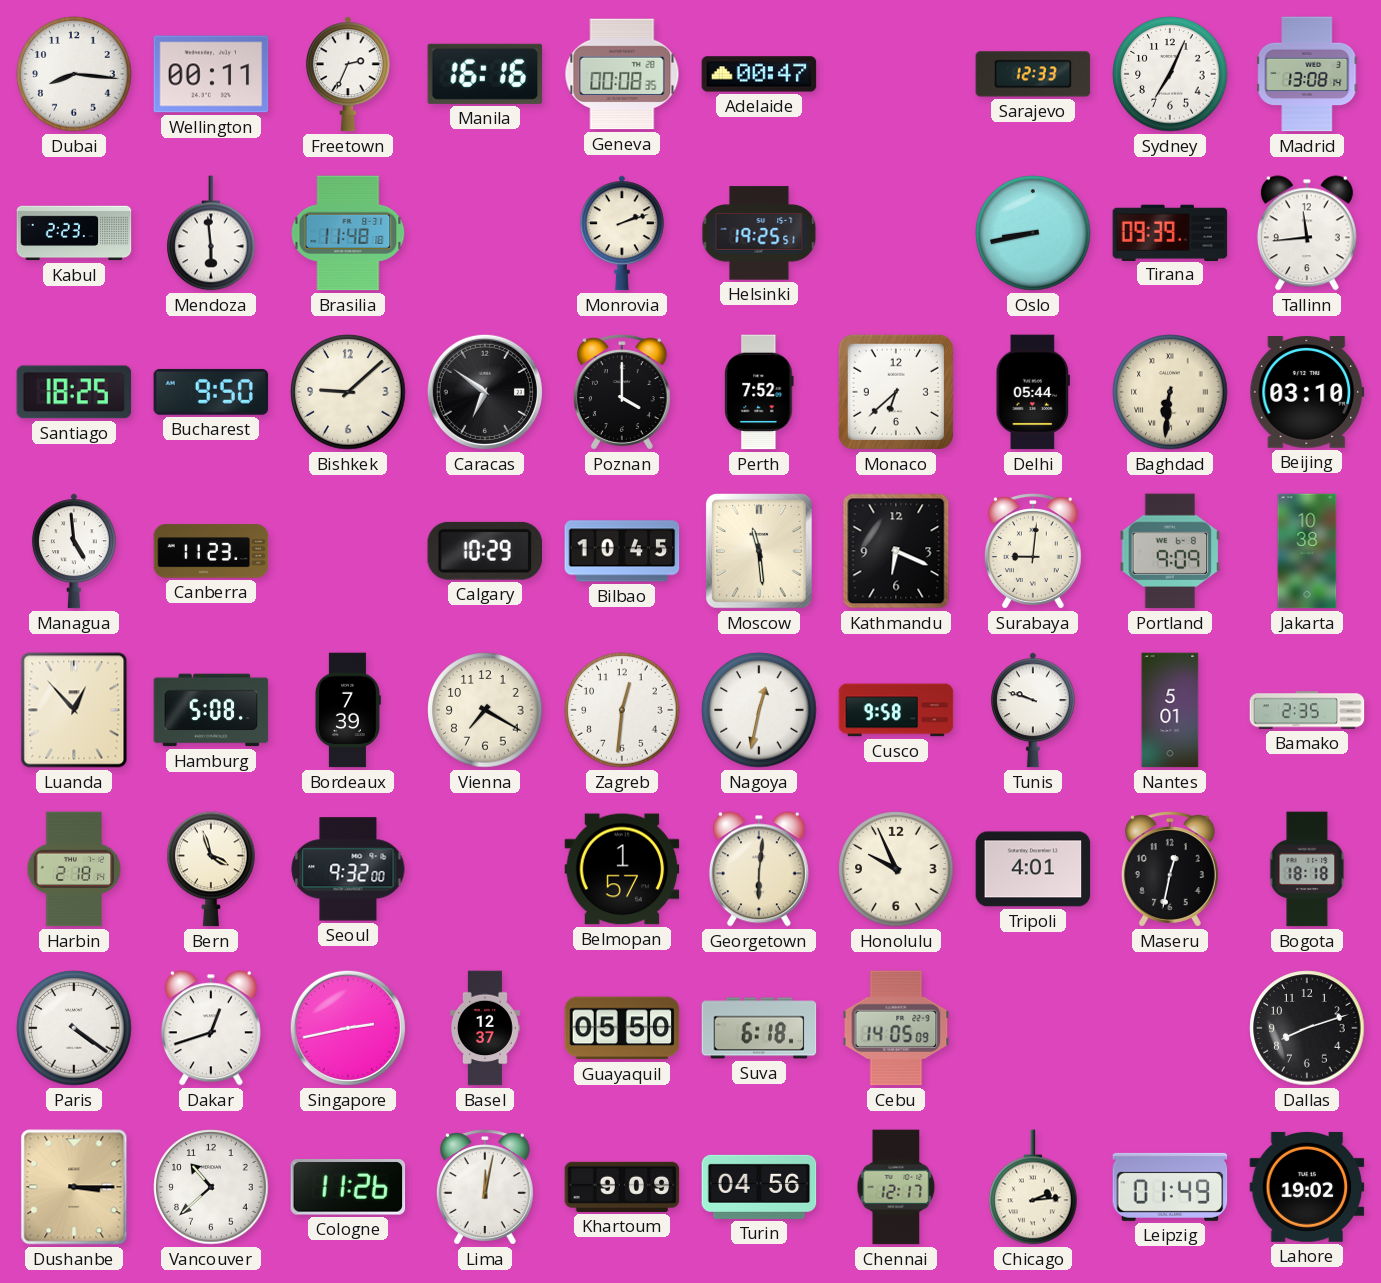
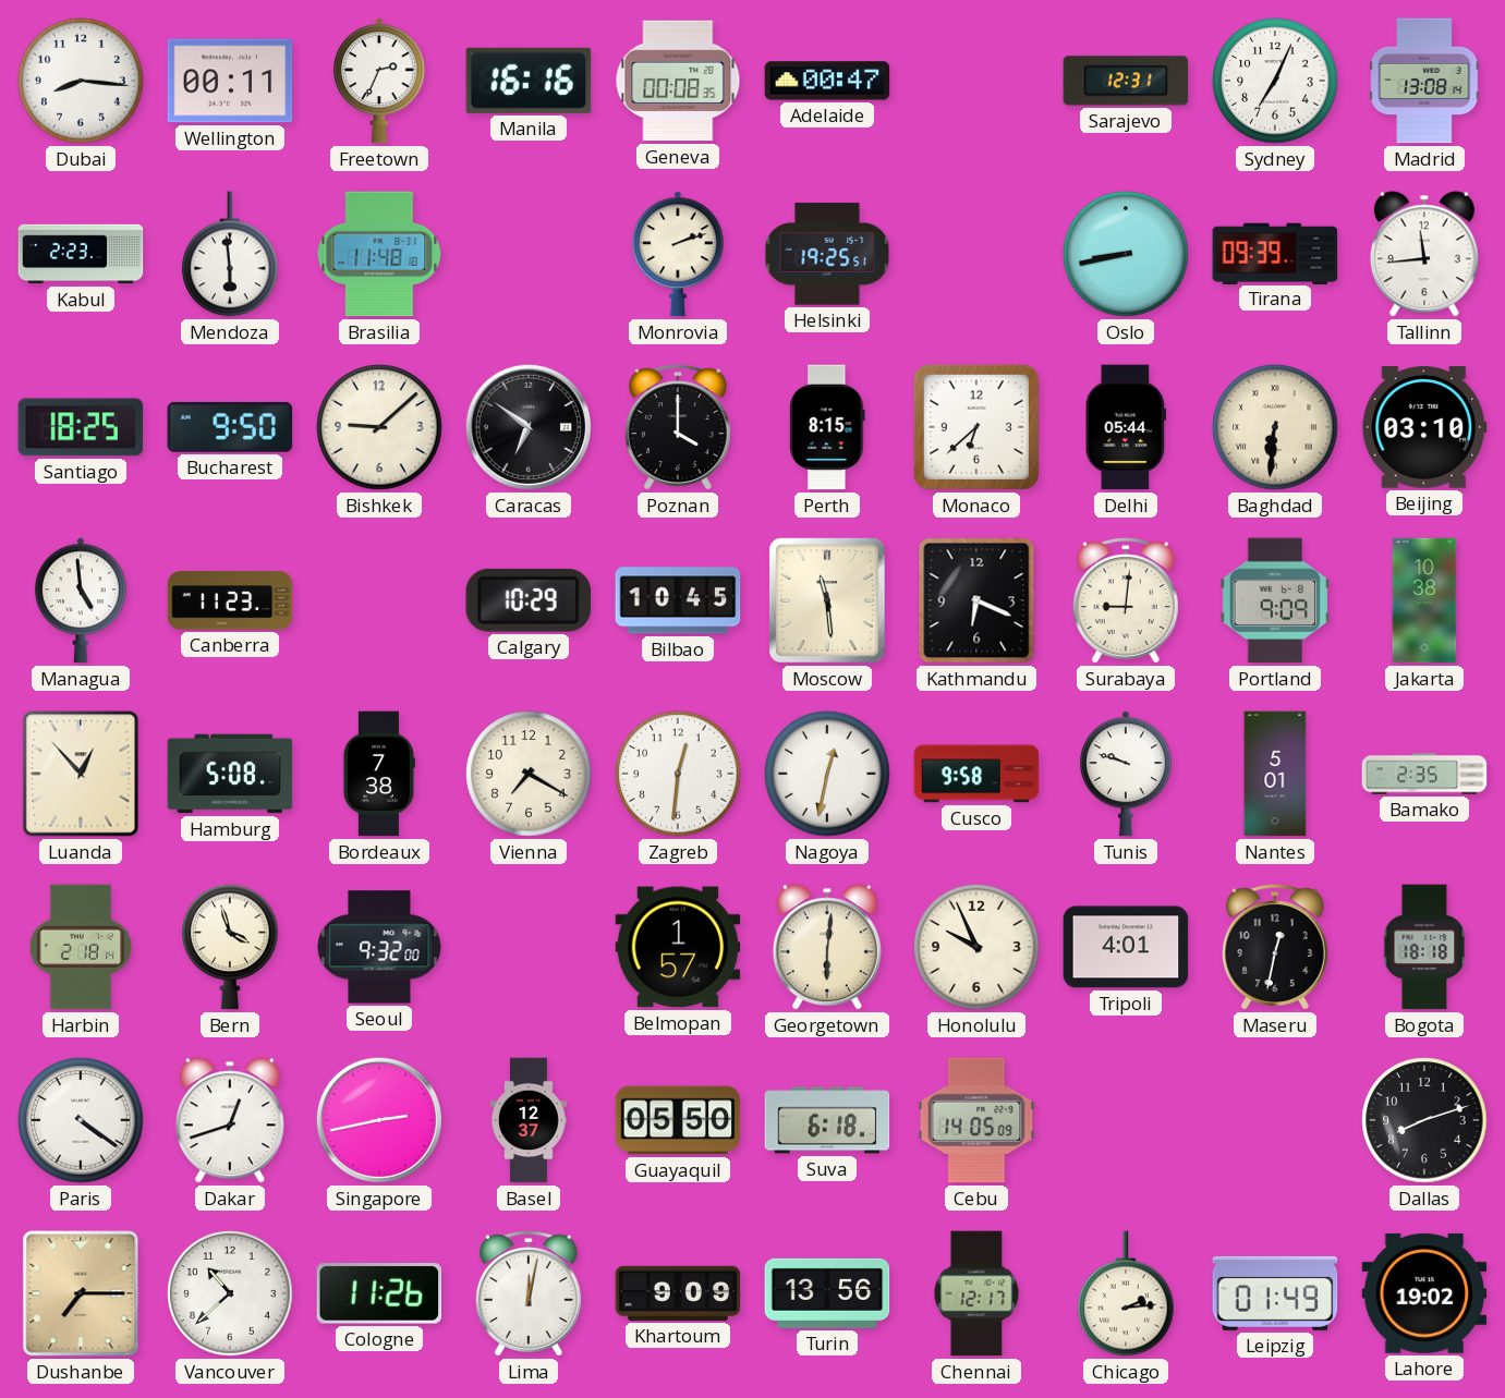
Sarajevo: 12:33 -> 12:31 (1126, 81)
Perth: 7:52 -> 8:15 (827, 427)
Bordeaux: 7:39 -> 7:38 (378, 774)
Dushanbe: 3:15 -> 7:15 (81, 1293)
Turin: 04:56 -> 13:56 (827, 1293)
